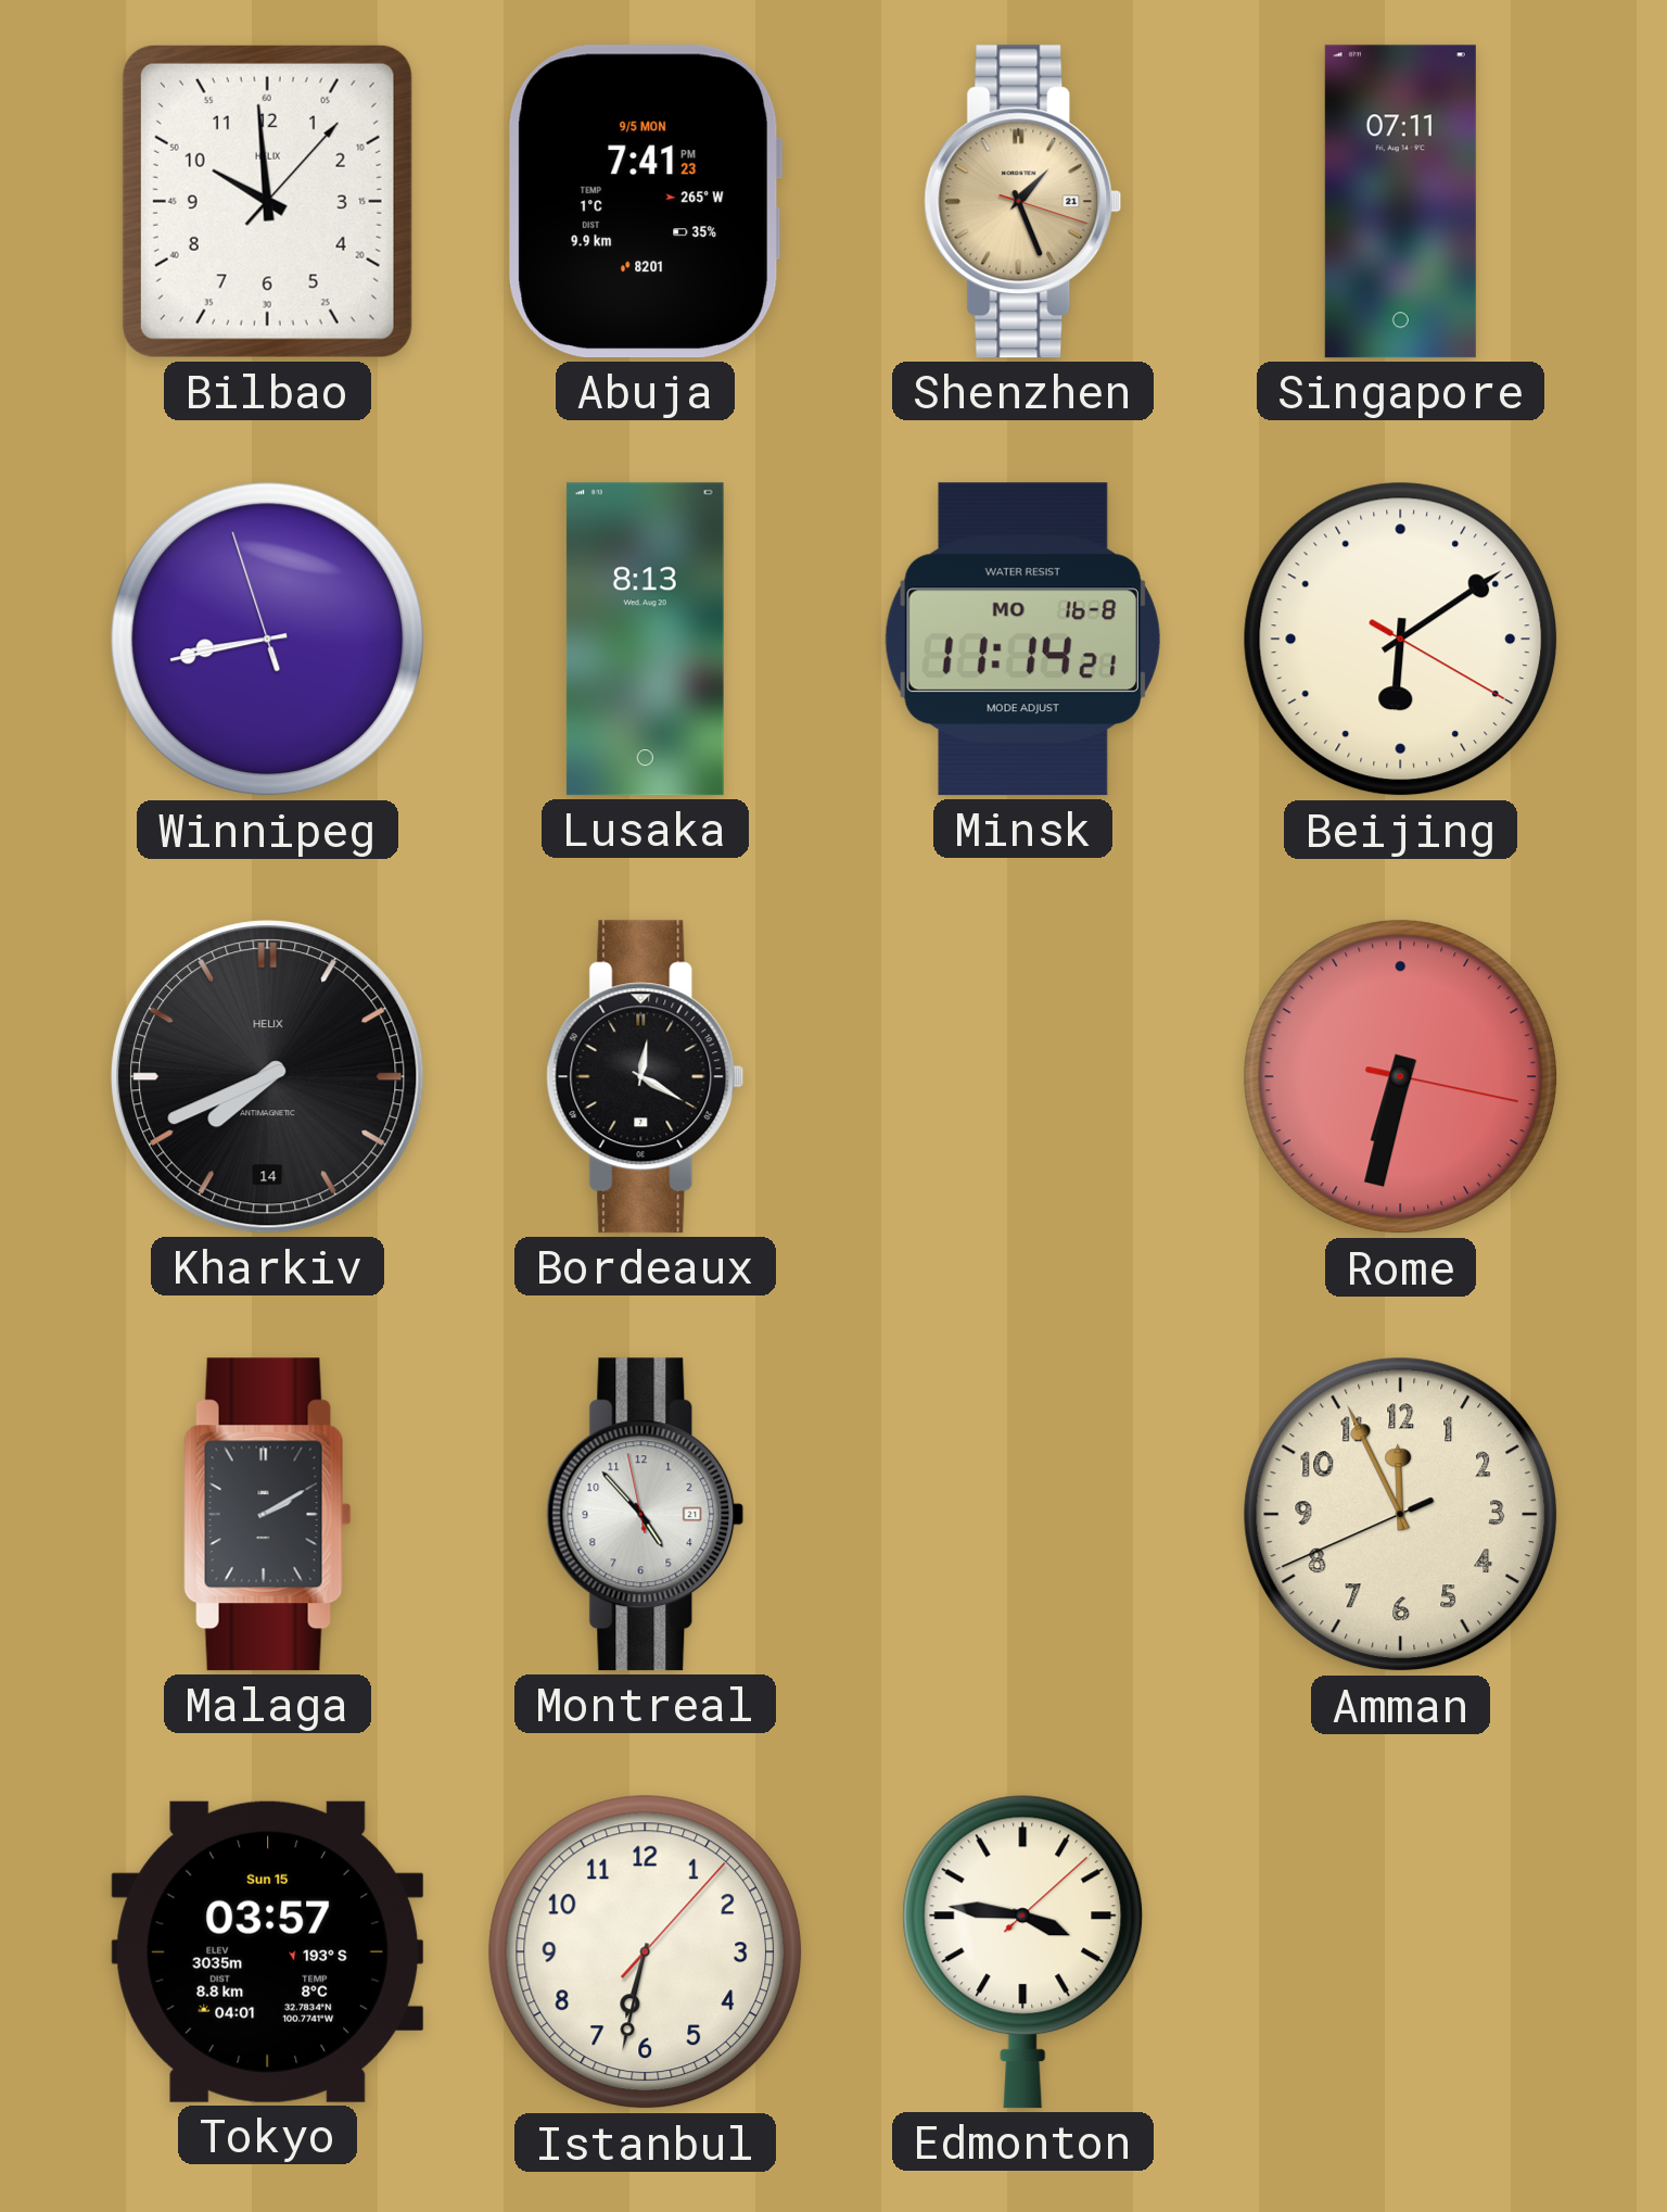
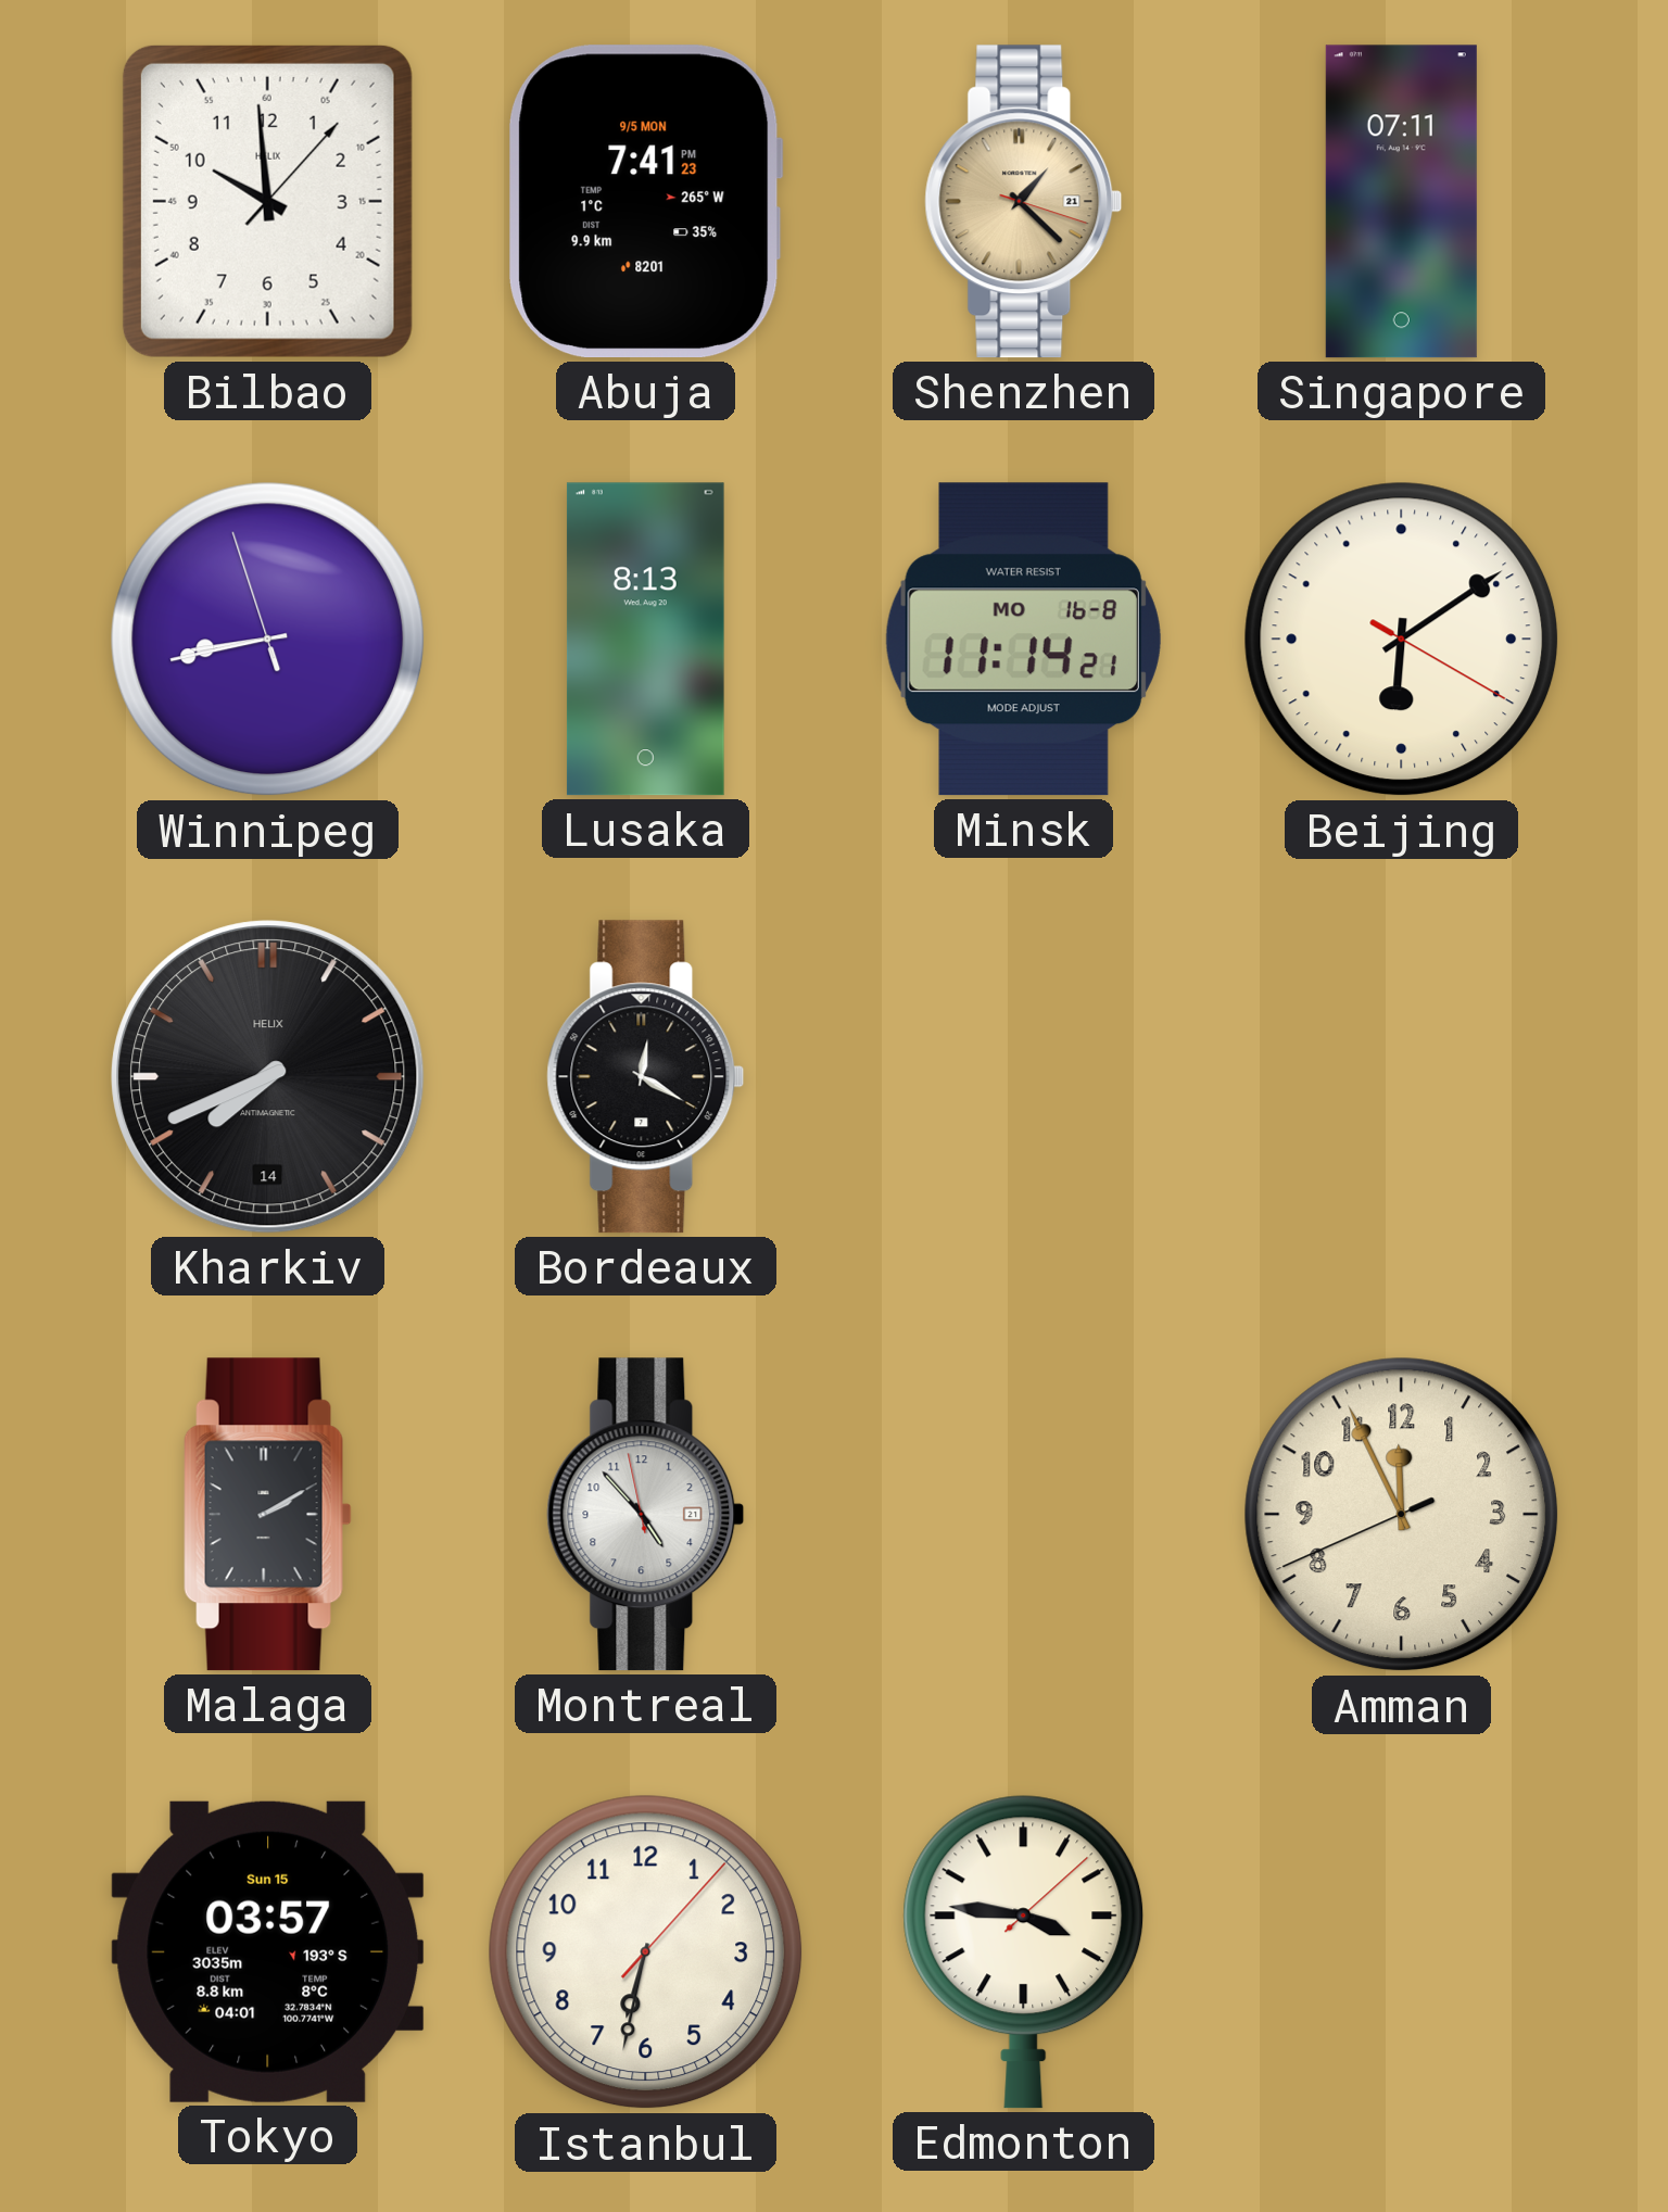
Shenzhen: 1:26 -> 1:22 (1024, 202)
Rome: 6:32 -> none (1401, 1077)
